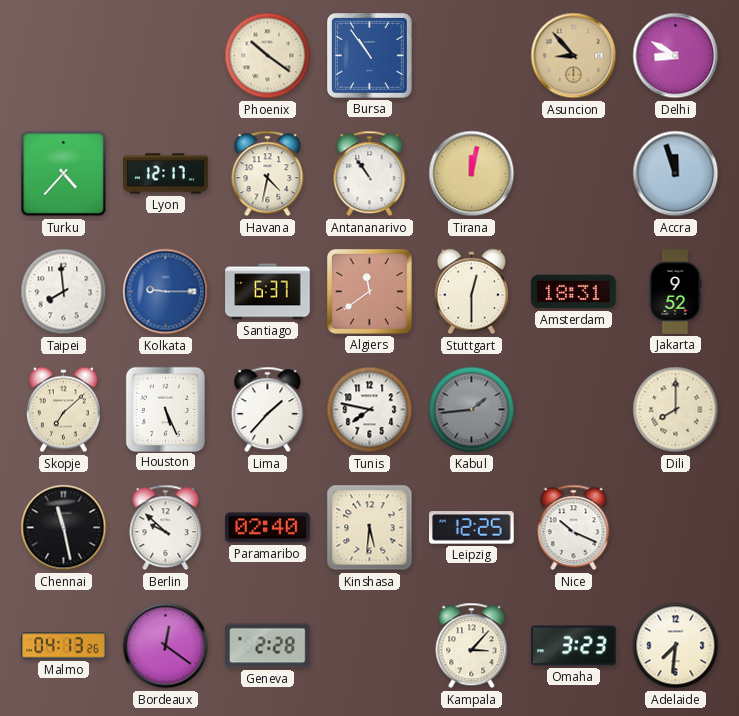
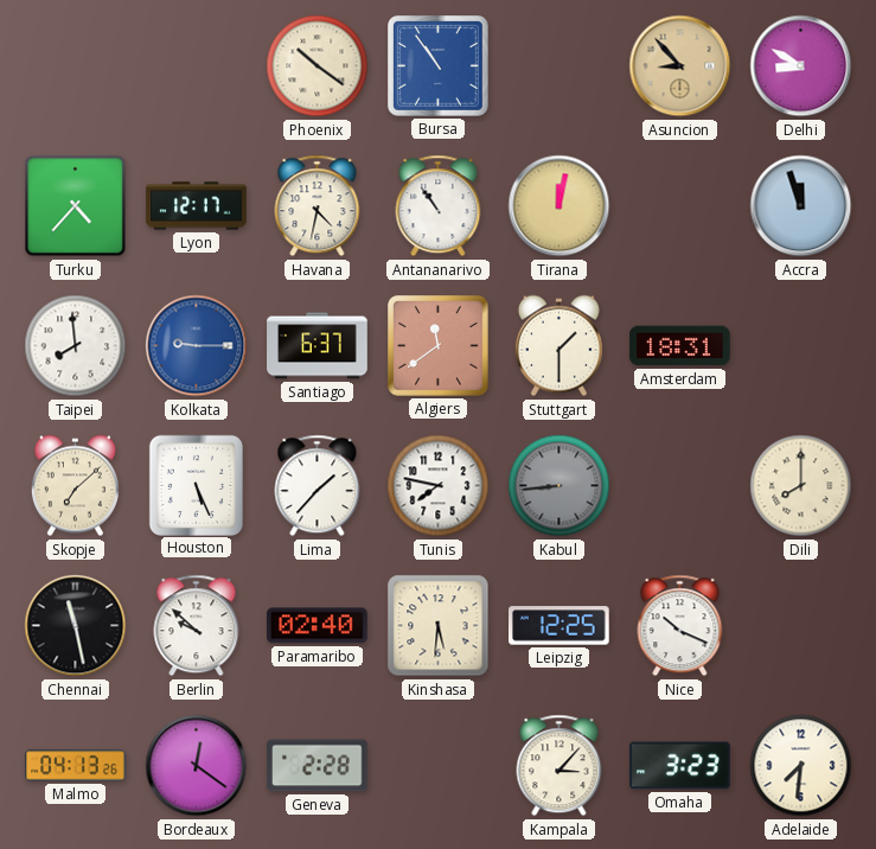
Stuttgart: 12:30 -> 1:30 (558, 346)
Jakarta: 9:52 -> none (675, 292)
Kabul: 1:44 -> 8:44 (560, 486)
